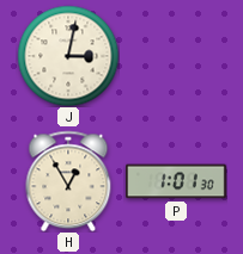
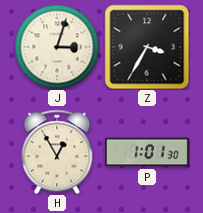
J: 3:02 -> 3:03 (57, 47)
Z: none -> 3:35 (147, 47)
